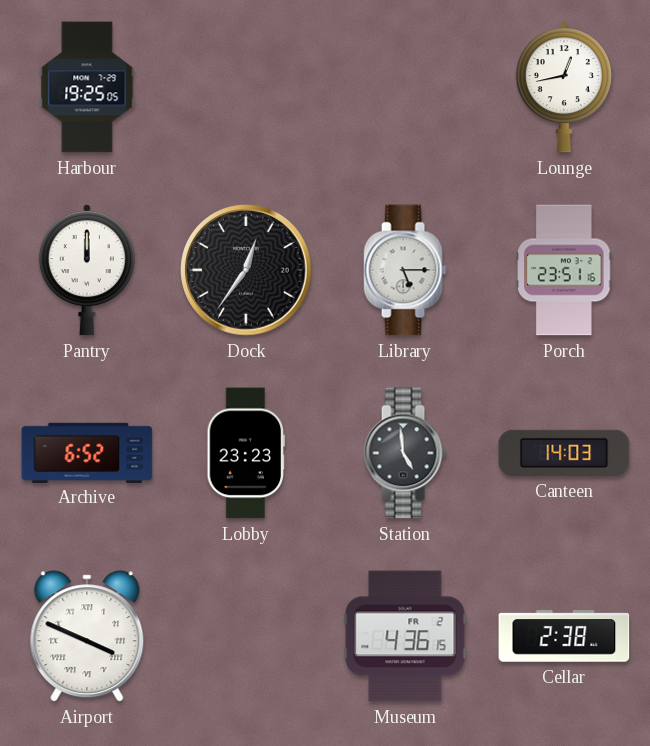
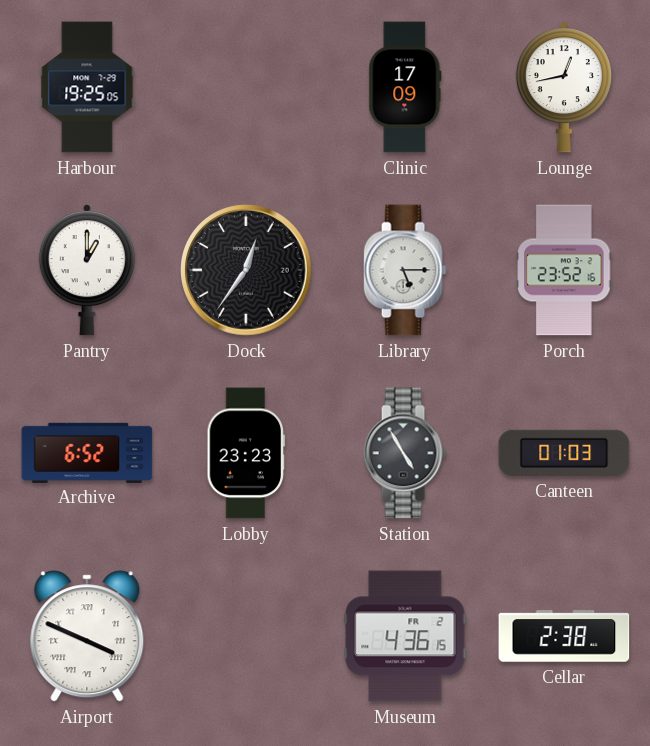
Clinic: none -> 17:09 (405, 87)
Pantry: 12:00 -> 1:00 (87, 270)
Porch: 23:51 -> 23:52 (564, 270)
Station: 4:59 -> 4:55 (405, 453)
Canteen: 14:03 -> 01:03 (564, 453)
